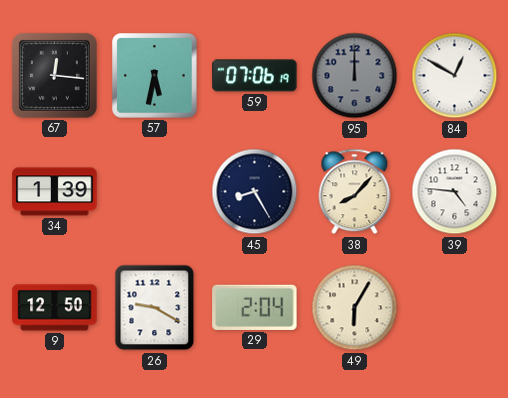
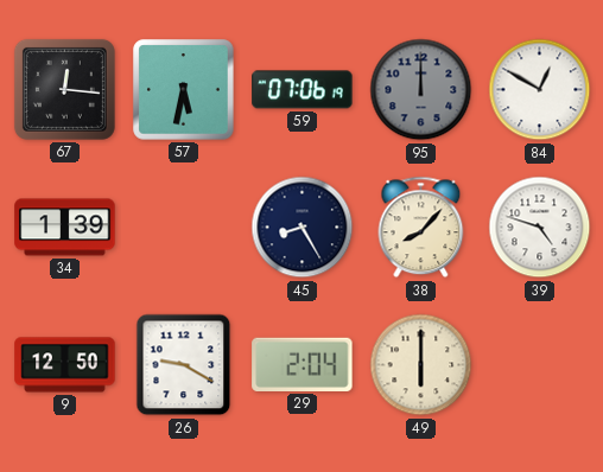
39: 4:46 -> 4:48 (540, 228)
49: 6:05 -> 6:00 (421, 365)
